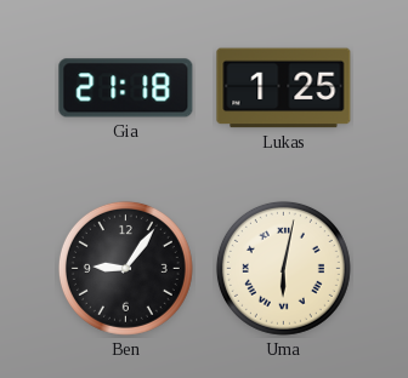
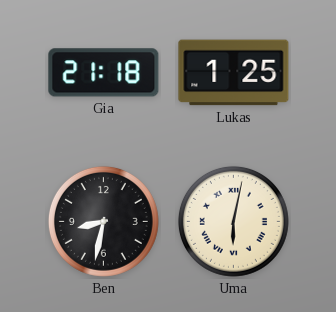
Ben: 9:06 -> 8:32 (103, 221)
